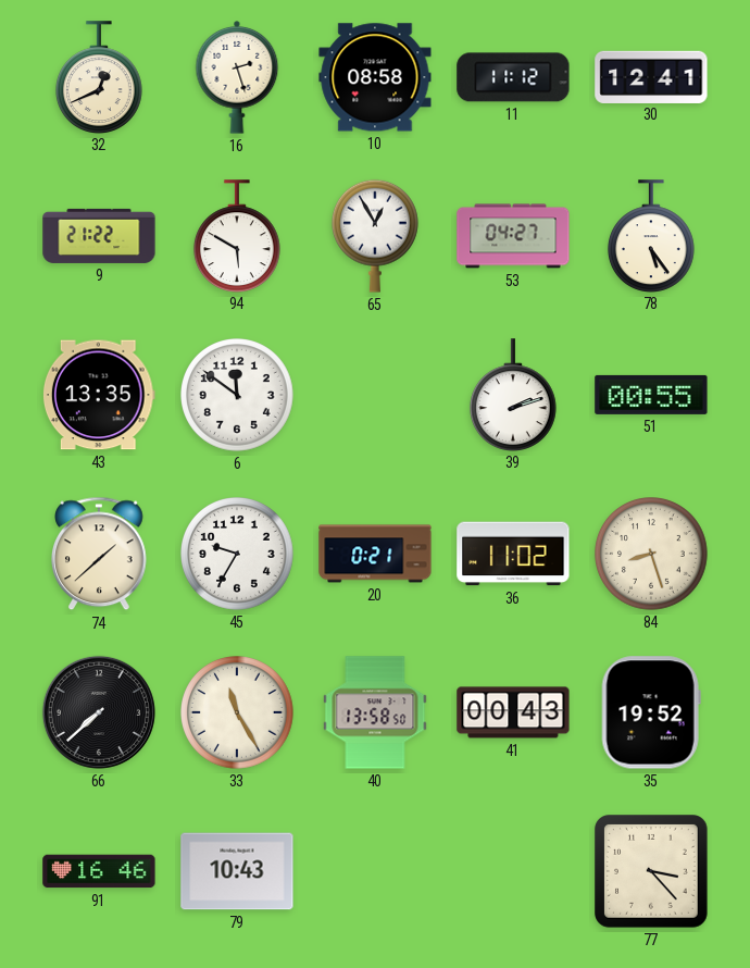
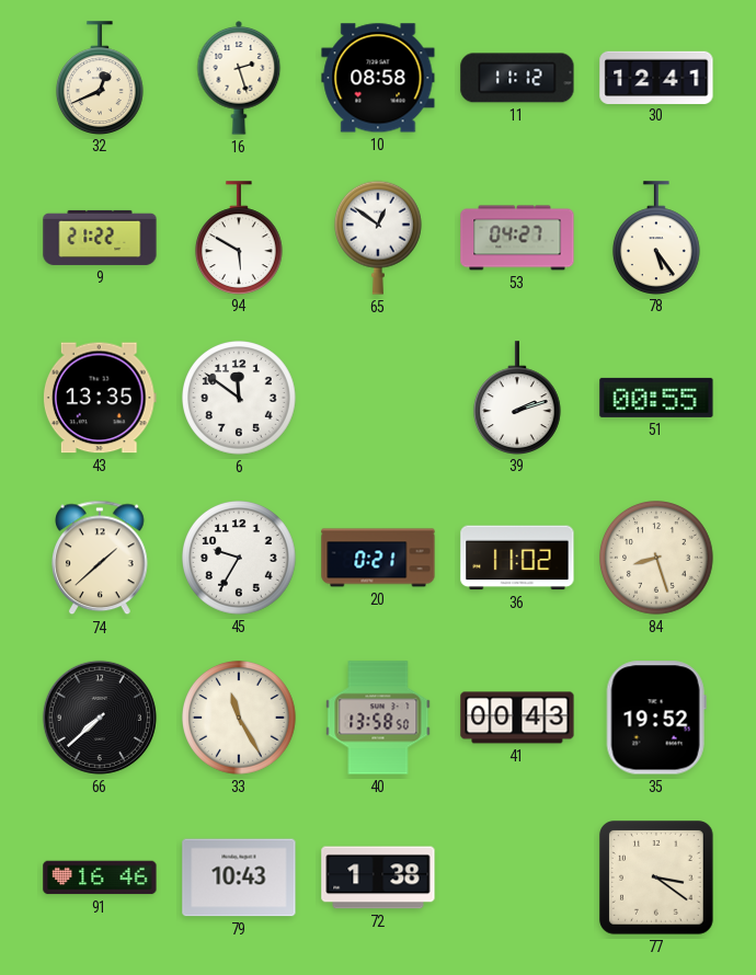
65: 12:55 -> 12:51 (378, 238)
72: none -> 1:38 (378, 877)
77: 3:23 -> 3:21 (657, 879)
